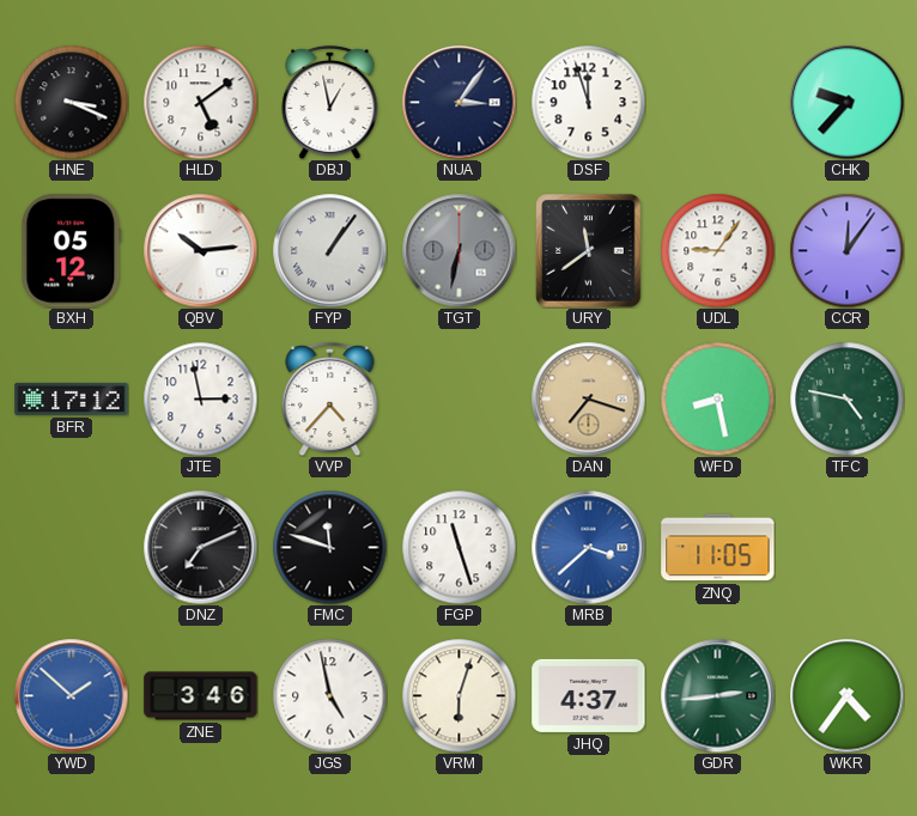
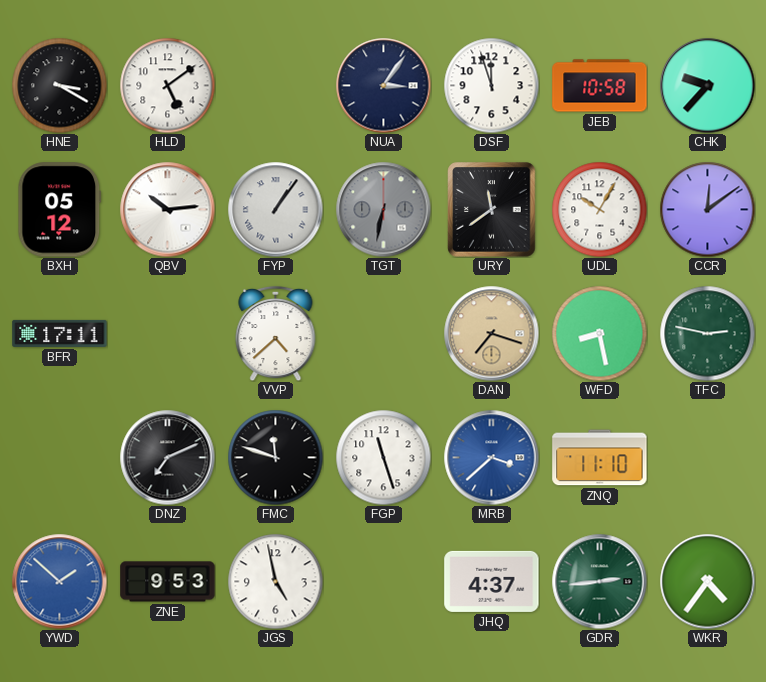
HNE: 3:19 -> 3:20 (59, 85)
DBJ: 12:58 -> none (330, 102)
JEB: none -> 10:58 (600, 86)
UDL: 9:06 -> 10:05 (599, 209)
CCR: 12:06 -> 12:09 (707, 209)
BFR: 17:12 -> 17:11 (60, 333)
JTE: 2:58 -> none (200, 398)
VVP: 4:37 -> 4:38 (276, 333)
TFC: 4:47 -> 2:47 (707, 333)
ZNQ: 11:05 -> 11:10 (600, 458)
ZNE: 3:46 -> 9:53 (168, 582)
VRM: 6:03 -> none (458, 695)
